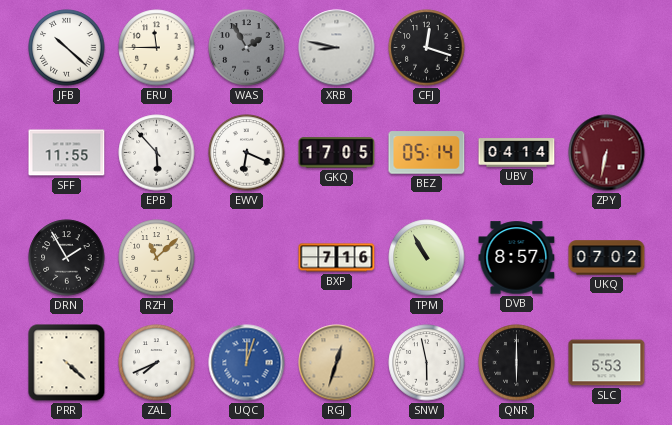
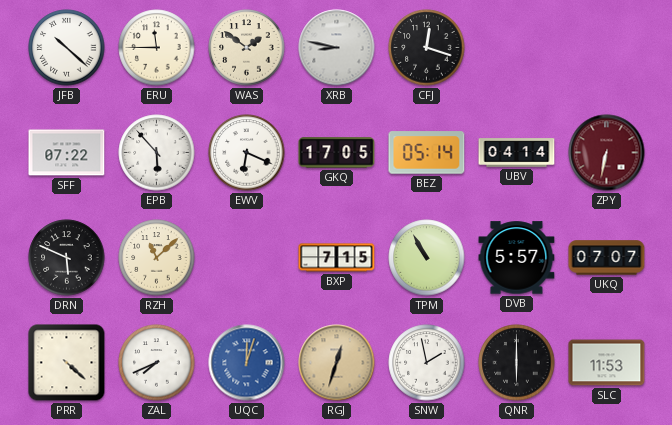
WAS: 1:55 -> 1:51 (247, 48)
WAS dial: grey -> cream (247, 48)
SFF: 11:55 -> 07:22 (67, 153)
DRN: 1:55 -> 5:49 (67, 258)
BXP: 7:16 -> 7:15 (337, 258)
DVB: 8:57 -> 5:57 (517, 258)
UKQ: 07:02 -> 07:07 (607, 258)
SNW: 5:58 -> 1:58 (427, 363)
SLC: 5:53 -> 11:53 (607, 363)
